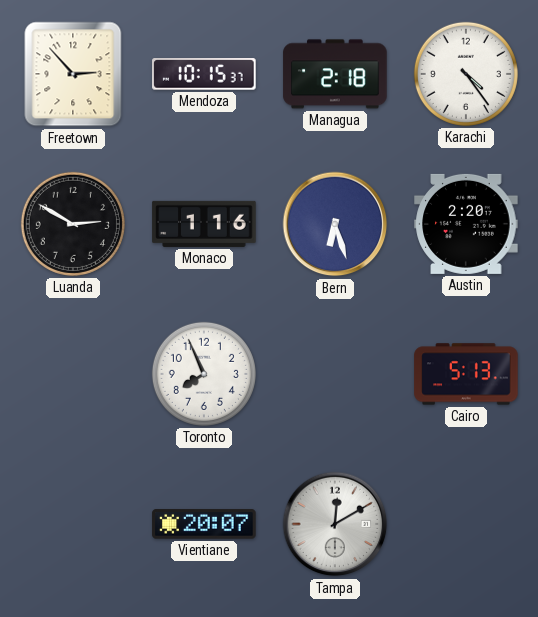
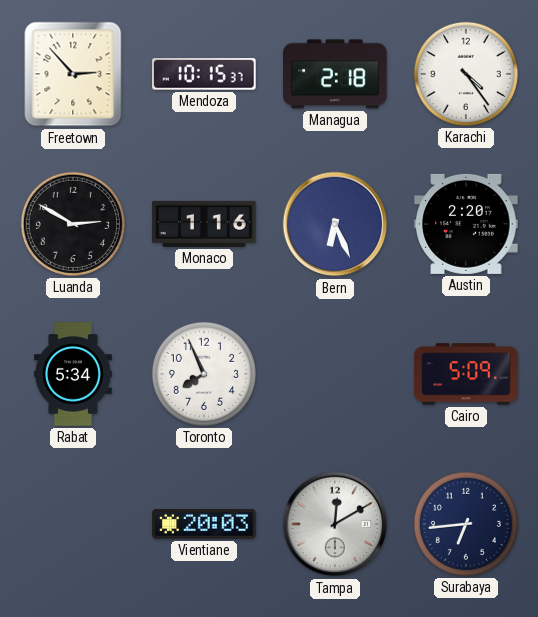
Bern: 6:27 -> 6:26 (335, 224)
Rabat: none -> 5:34 (73, 374)
Cairo: 5:13 -> 5:09 (466, 374)
Vientiane: 20:07 -> 20:03 (204, 524)
Surabaya: none -> 6:44 (466, 524)
